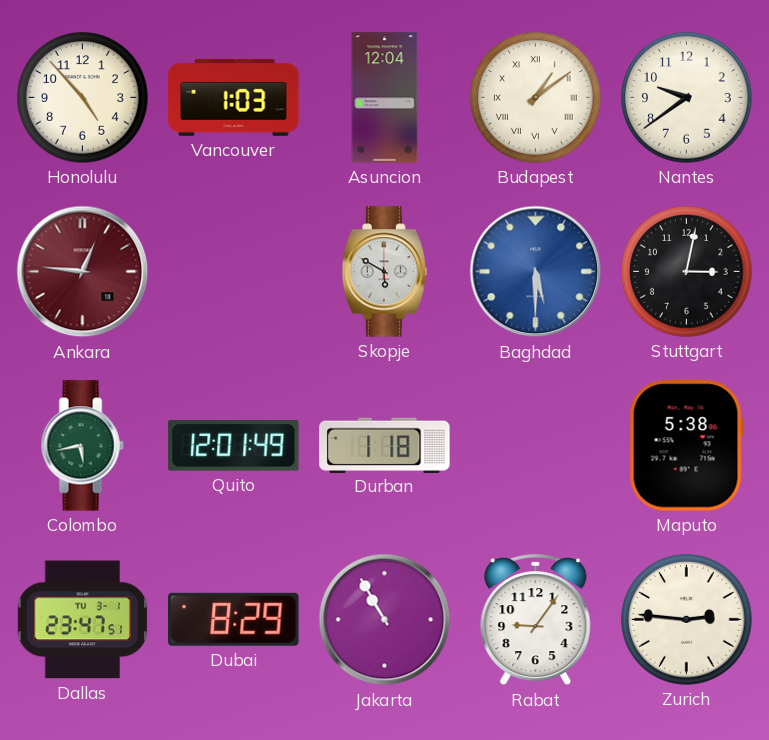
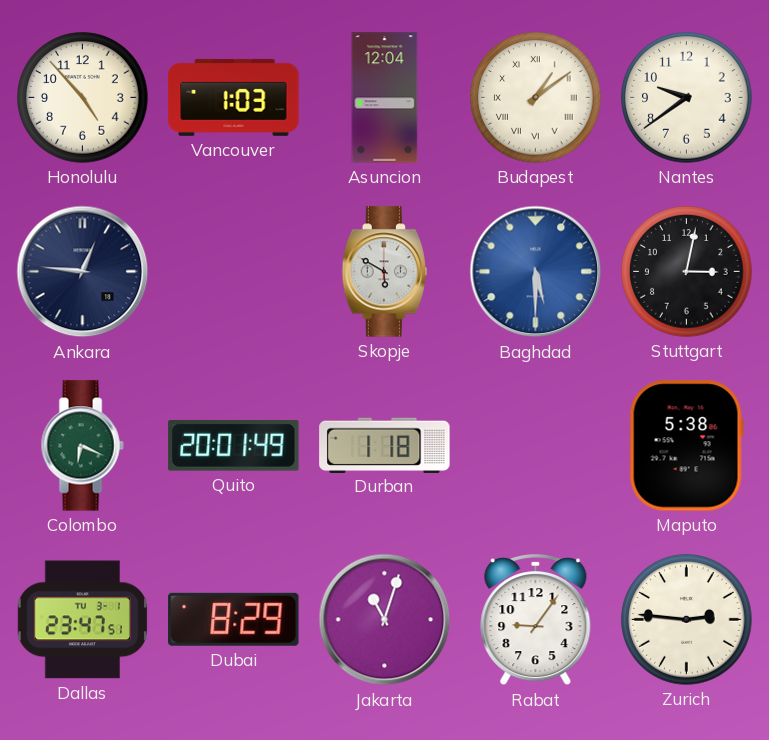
Ankara dial: burgundy -> navy (83, 272)
Colombo: 5:43 -> 6:19 (82, 446)
Quito: 12:01 -> 20:01 (234, 446)
Jakarta: 10:55 -> 11:03 (385, 620)
